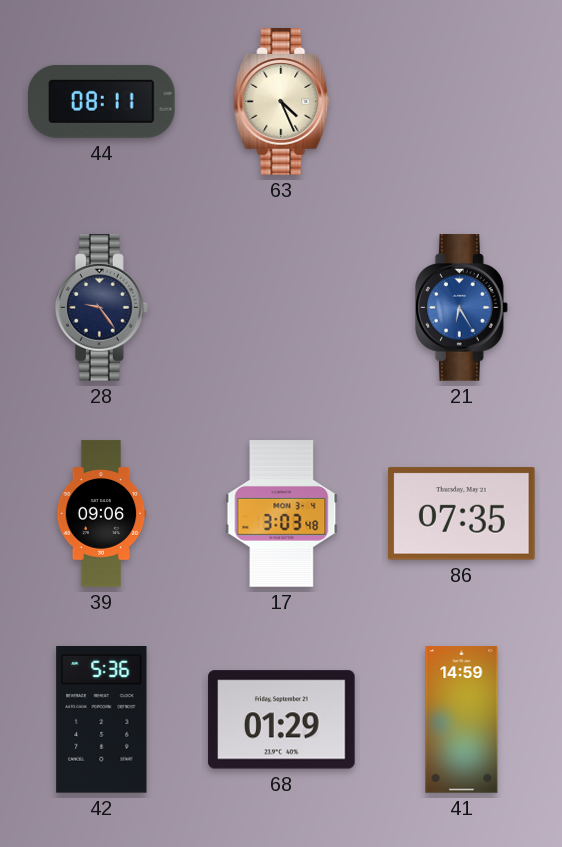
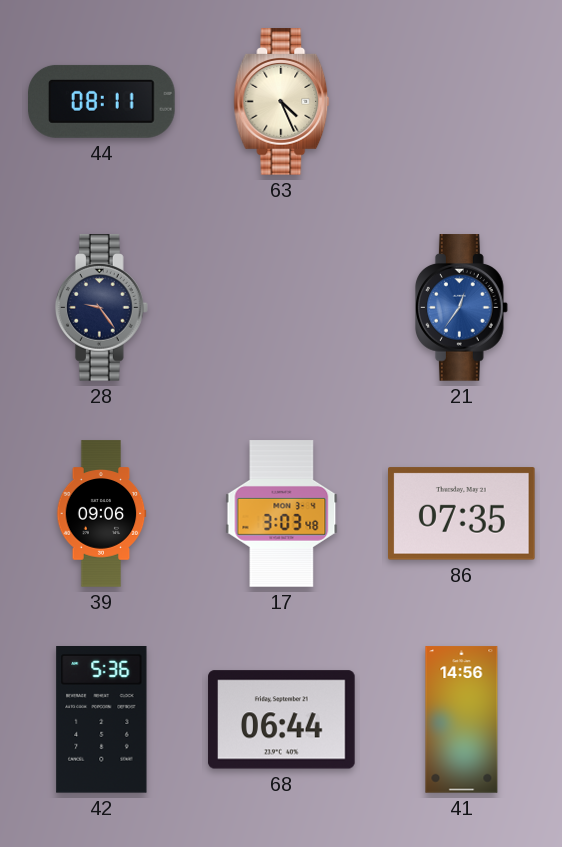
21: 6:25 -> 12:36 (461, 308)
68: 01:29 -> 06:44 (282, 720)
41: 14:59 -> 14:56 (462, 720)
